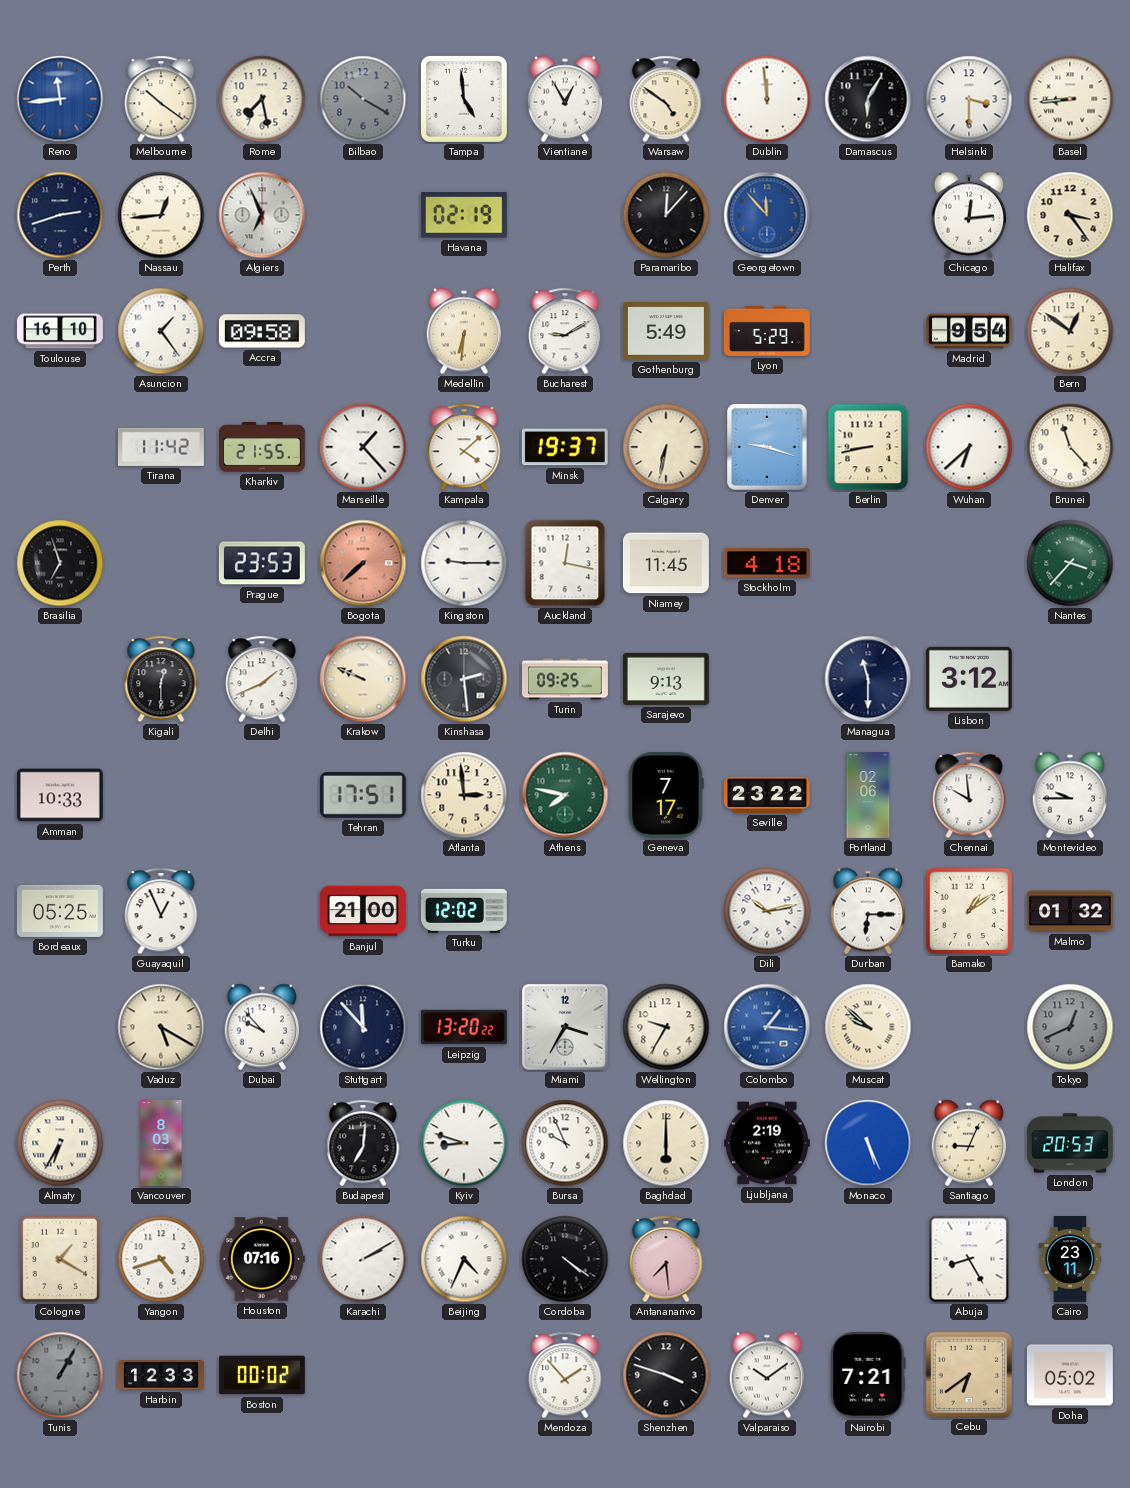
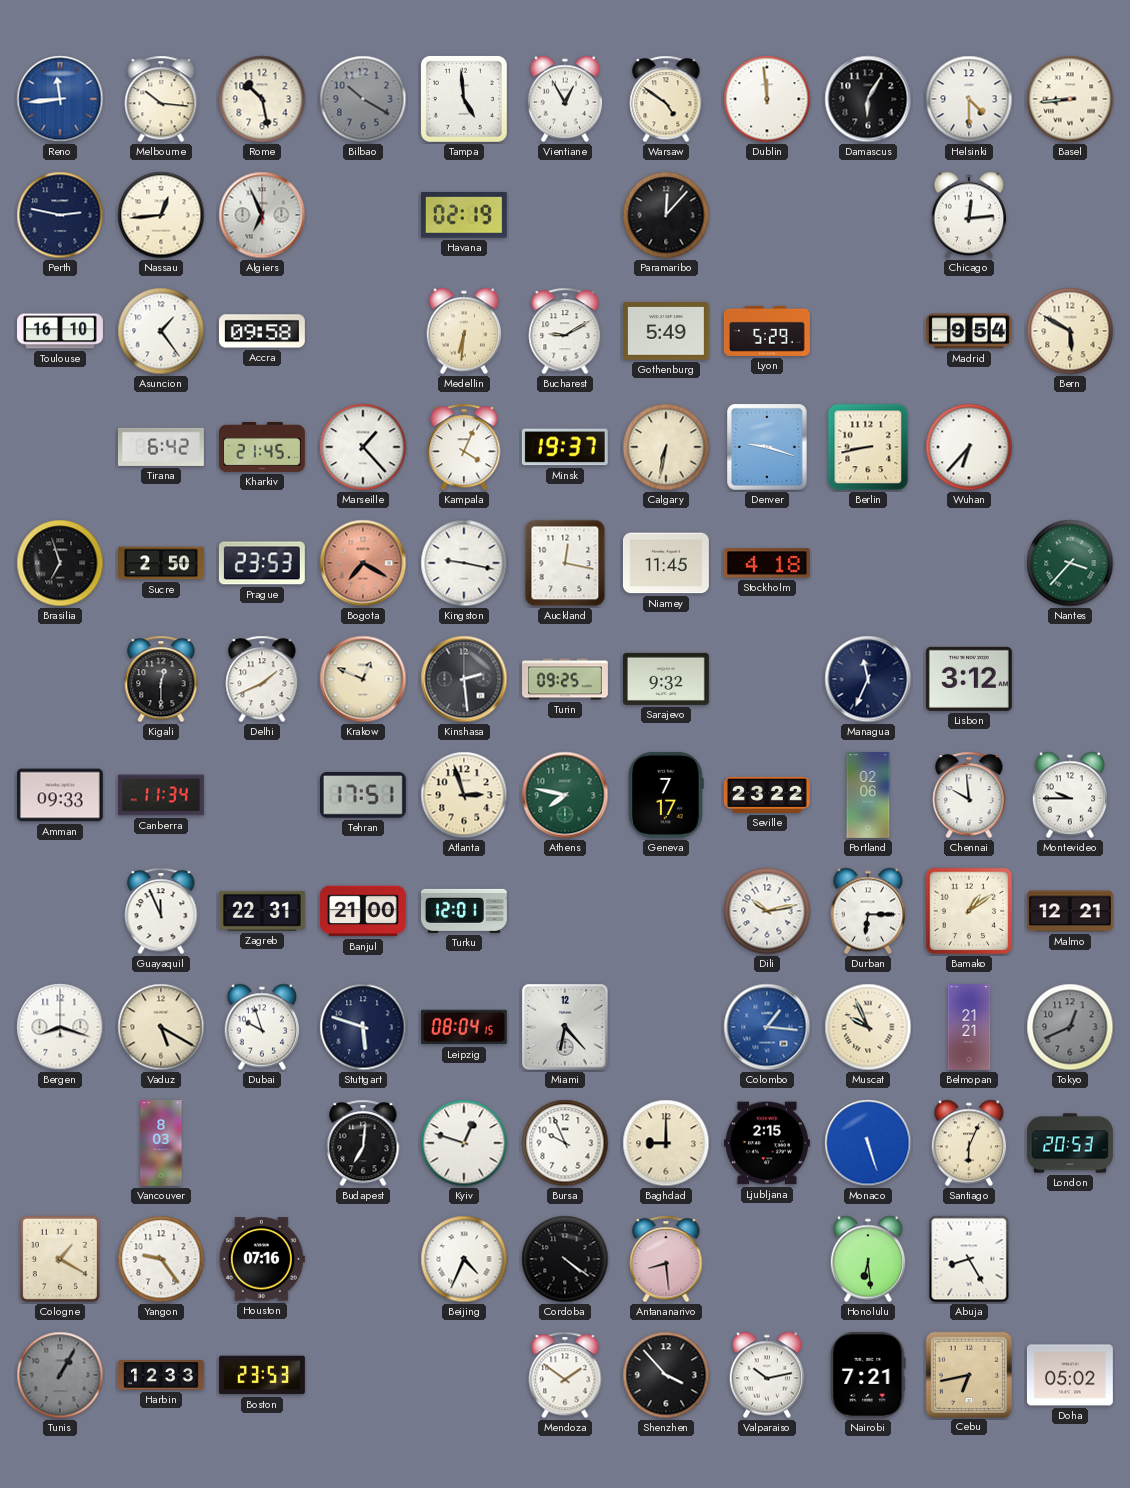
Melbourne: 10:21 -> 10:16 (161, 99)
Rome: 7:28 -> 10:28 (262, 99)
Helsinki: 3:30 -> 4:30 (969, 99)
Perth: 2:42 -> 2:47 (60, 215)
Georgetown: 11:53 -> none (767, 215)
Halifax: 3:24 -> none (1070, 215)
Bern: 12:51 -> 5:50 (1070, 331)
Tirana: 11:42 -> 6:42 (161, 447)
Kharkiv: 21:55 -> 21:45 (263, 447)
Kampala: 4:08 -> 4:04 (464, 447)
Wuhan: 6:38 -> 6:37 (969, 447)
Brunei: 11:23 -> none (1070, 447)
Sucre: none -> 2:50 (162, 563)
Bogota: 7:38 -> 7:20 (363, 563)
Kingston: 9:15 -> 9:17 (464, 563)
Krakow: 9:49 -> 12:49 (363, 679)
Sarajevo: 9:13 -> 9:32 (666, 679)
Managua: 11:30 -> 11:34 (868, 679)
Amman: 10:33 -> 09:33 (60, 795)
Canberra: none -> 11:34 (161, 795)
Atlanta: 2:59 -> 2:57 (464, 795)
Bordeaux: 05:25 -> none (60, 911)
Guayaquil: 12:56 -> 11:56 (161, 911)
Zagreb: none -> 22:31 (262, 911)
Turku: 12:02 -> 12:01 (464, 911)
Malmo: 01:32 -> 12:21 (1070, 911)
Bergen: none -> 8:18 (60, 1027)
Dubai: 9:53 -> 9:57 (262, 1027)
Stuttgart: 11:53 -> 5:48 (363, 1027)
Leipzig: 13:20 -> 08:04 (464, 1027)
Miami: 3:35 -> 6:23 (565, 1027)
Wellington: 9:35 -> none (666, 1027)
Muscat: 9:52 -> 9:56 (868, 1027)
Belmopan: none -> 21:21 (969, 1028)
Almaty: 6:35 -> none (60, 1143)
Kyiv: 8:48 -> 12:48 (464, 1143)
Baghdad: 6:00 -> 9:00 (666, 1143)
Ljubljana: 2:19 -> 2:15 (767, 1143)
Monaco: 5:26 -> 5:27 (868, 1143)
Santiago: 9:04 -> 6:04 (969, 1143)
Yangon: 4:42 -> 9:24 (161, 1259)
Karachi: 2:10 -> none (363, 1259)
Antananarivo: 7:29 -> 8:29 (666, 1259)
Honolulu: none -> 6:29 (868, 1259)
Cairo: 23:11 -> none (1070, 1260)
Boston: 00:02 -> 23:53 (262, 1375)
Mendoza: 1:53 -> 1:51 (565, 1375)
Shenzhen: 3:48 -> 3:53 (666, 1375)
Valparaiso: 10:09 -> 10:13 (767, 1375)
Cebu: 6:39 -> 6:43 (968, 1374)
